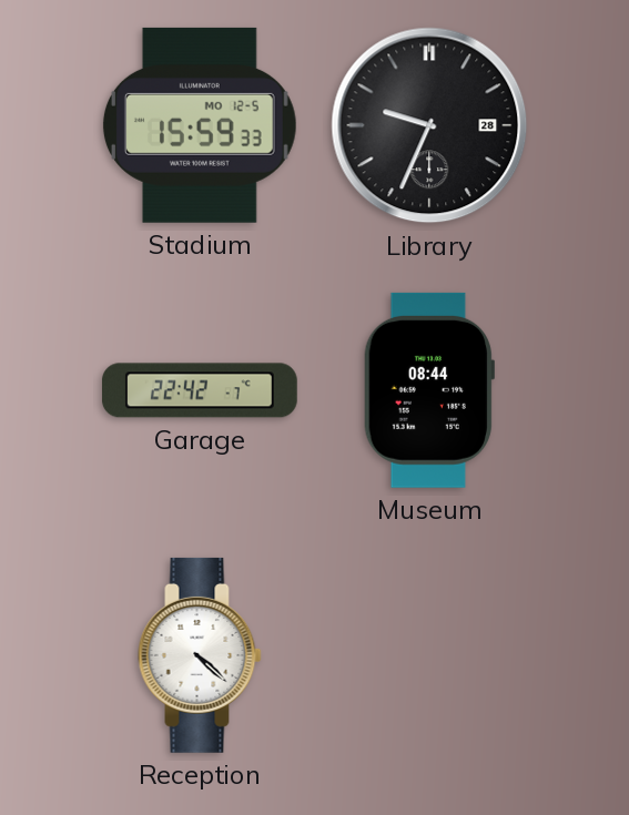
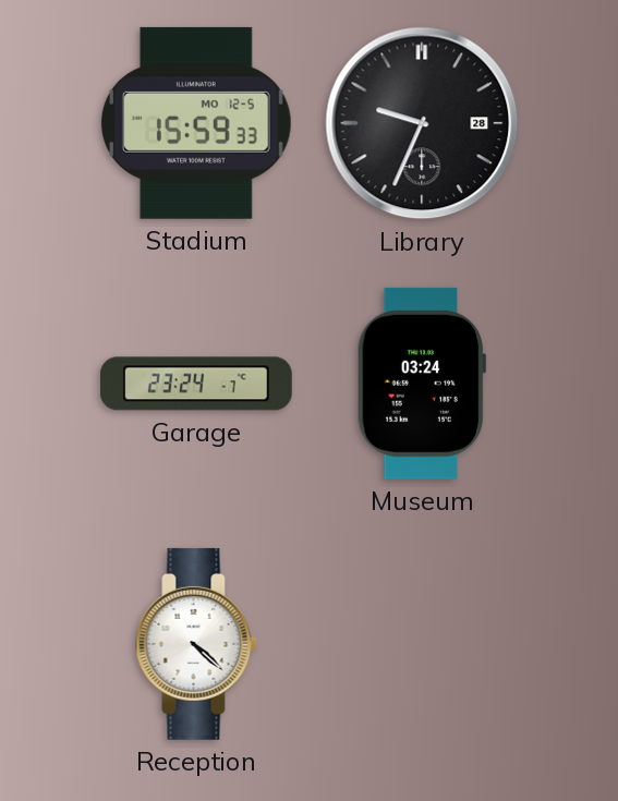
Garage: 22:42 -> 23:24 (196, 384)
Museum: 08:44 -> 03:24 (421, 384)
